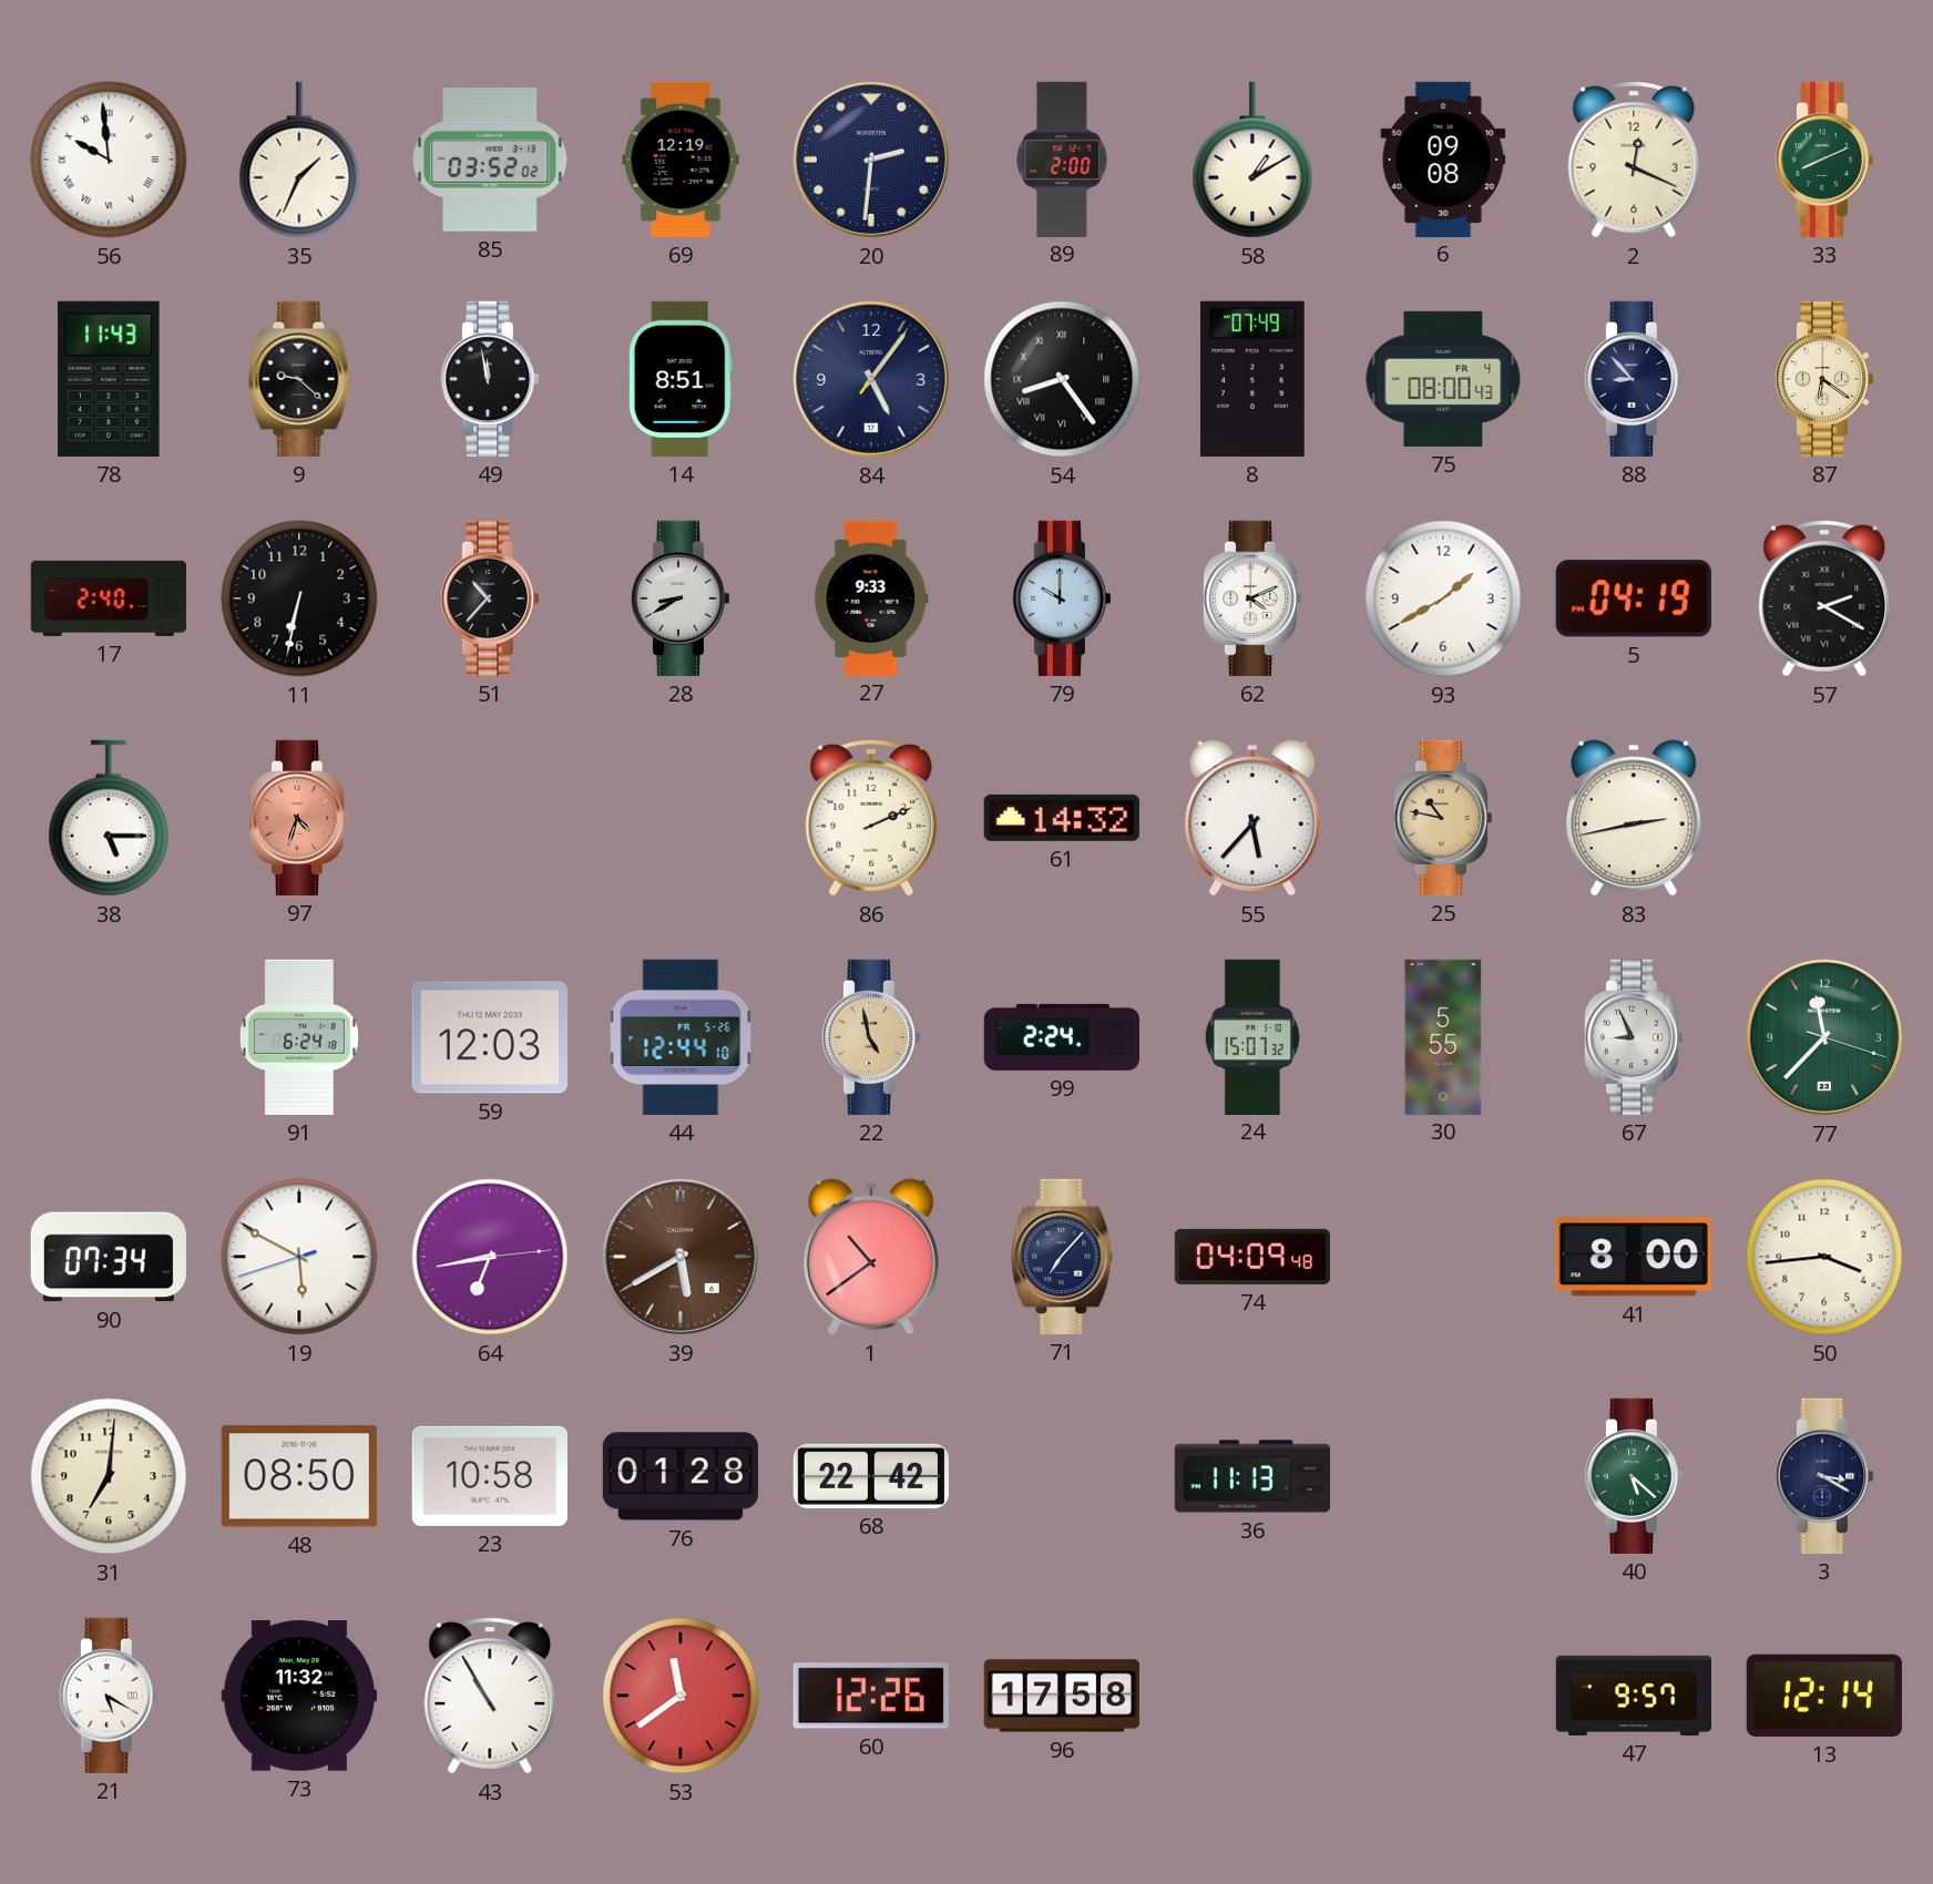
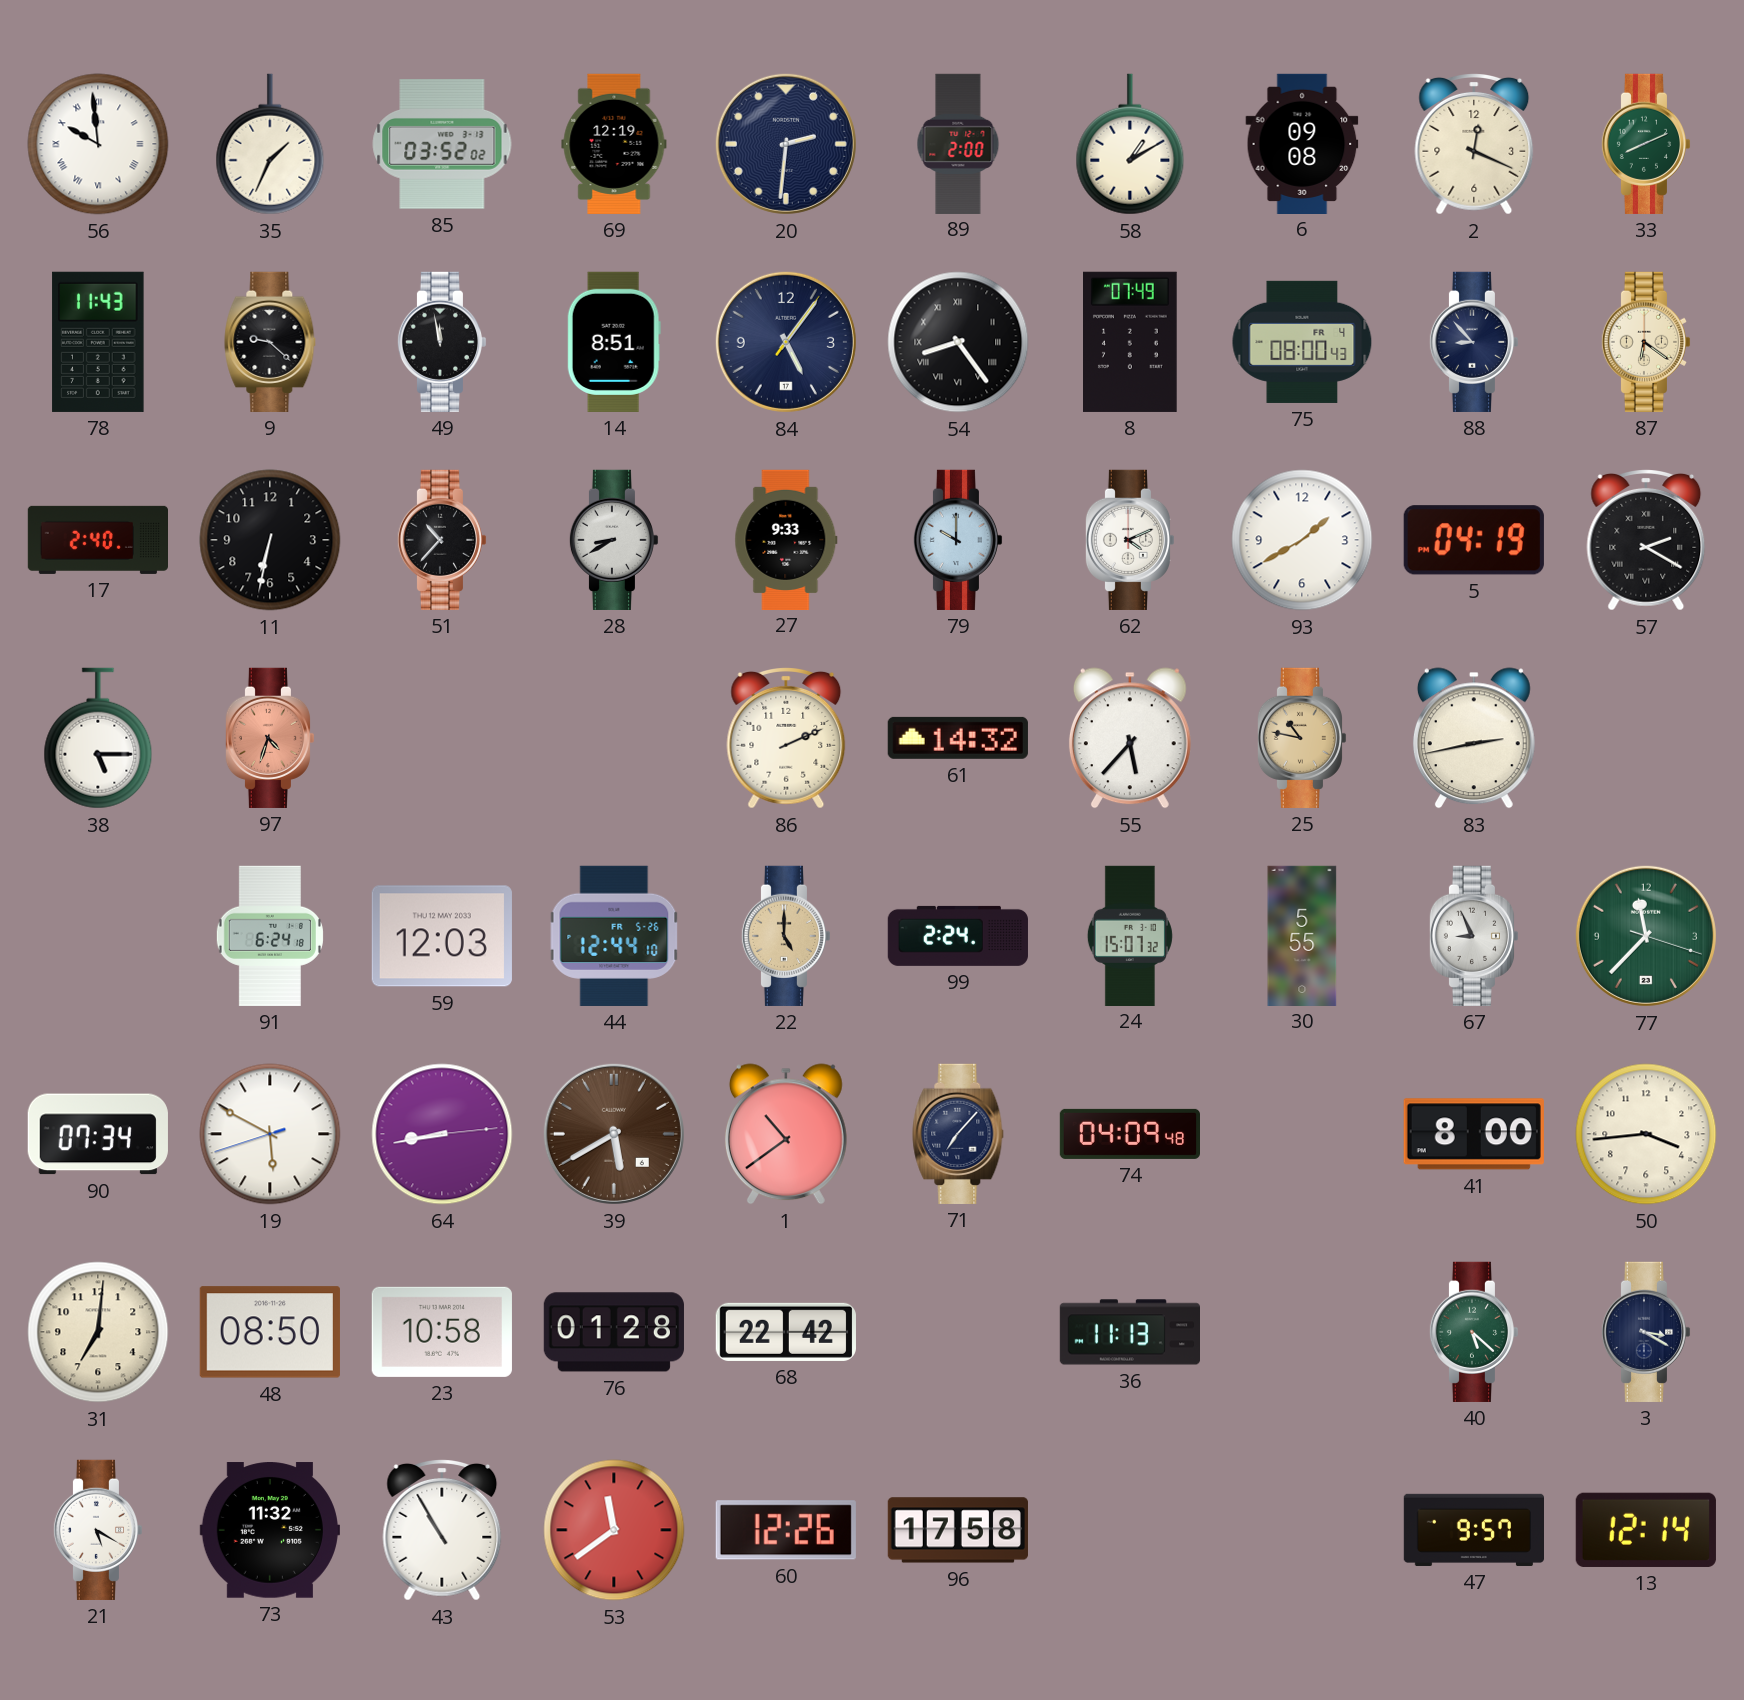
22: 4:58 -> 5:00 (786, 936)
64: 6:43 -> 8:43 (442, 1134)
